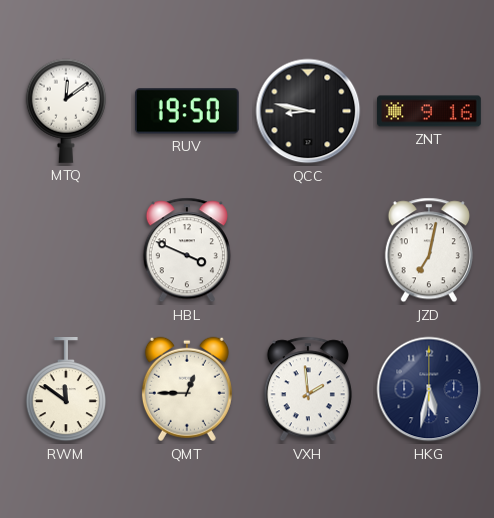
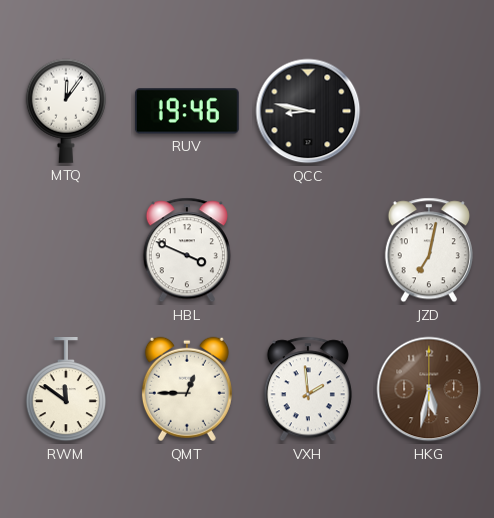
MTQ: 12:09 -> 12:06 (65, 111)
RUV: 19:50 -> 19:46 (187, 111)
ZNT: 9:16 -> none (430, 111)
HKG dial: navy -> brown (429, 389)
